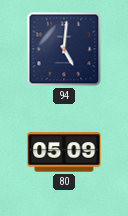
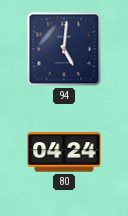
80: 05:09 -> 04:24 (64, 152)
